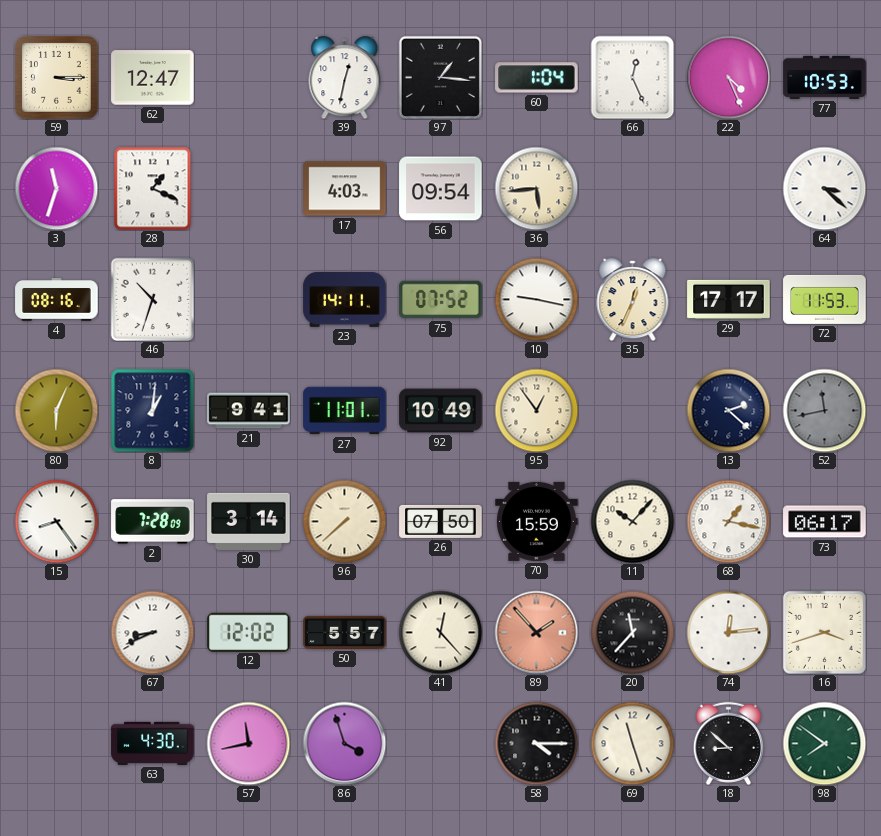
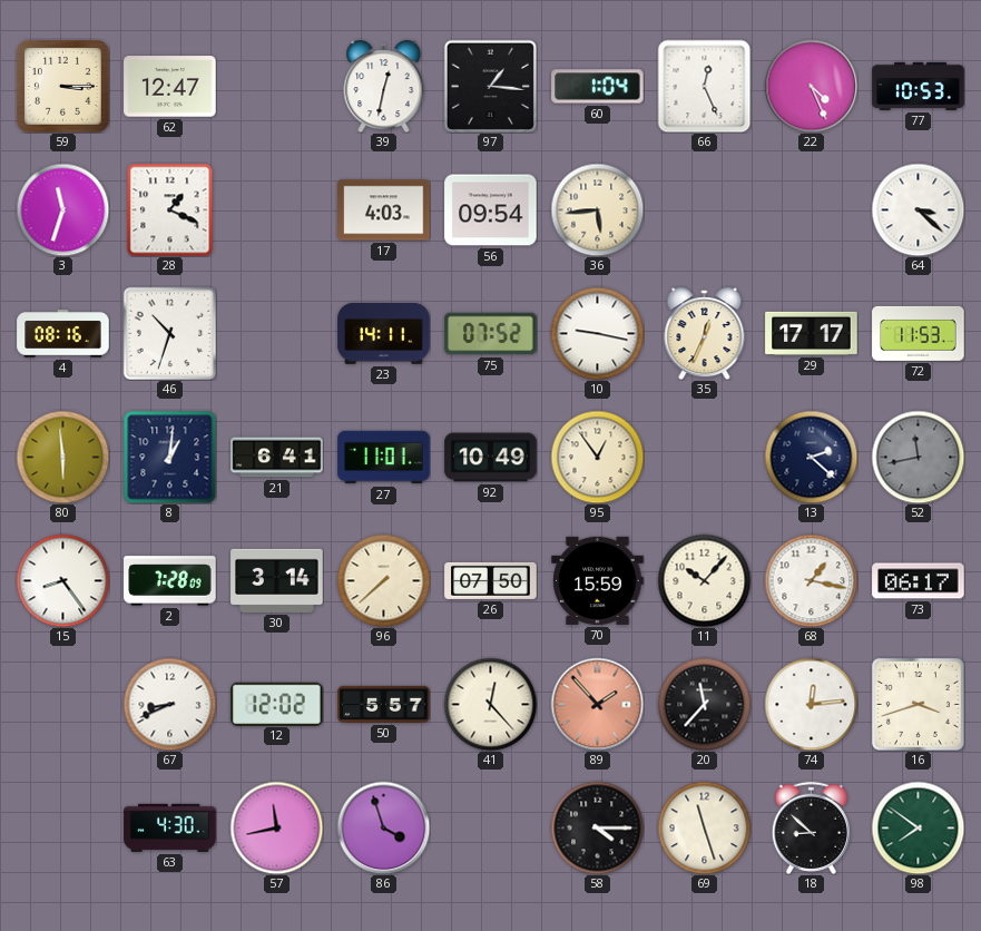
80: 6:04 -> 5:59 (62, 457)
21: 9:41 -> 6:41 (277, 458)
